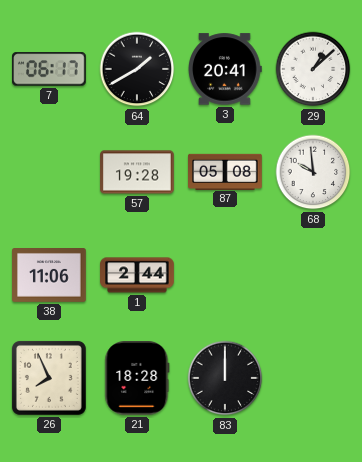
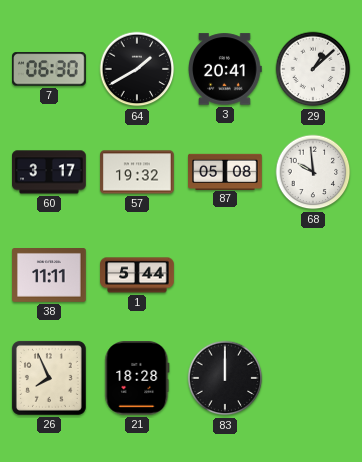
7: 06:17 -> 06:30 (50, 69)
60: none -> 3:17 (49, 172)
57: 19:28 -> 19:32 (137, 172)
38: 11:06 -> 11:11 (49, 276)
1: 2:44 -> 5:44 (137, 275)
